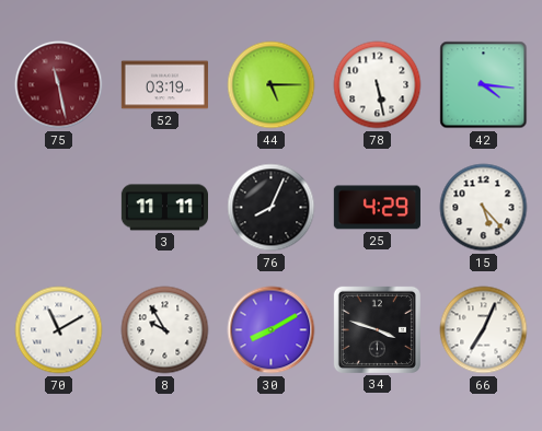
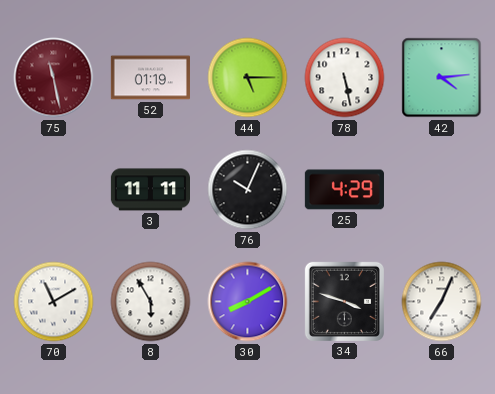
52: 03:19 -> 01:19 (150, 78)
42: 4:16 -> 4:14 (442, 78)
76: 8:04 -> 10:04 (248, 190)
15: 5:23 -> none (484, 208)
8: 9:55 -> 5:55 (151, 302)
